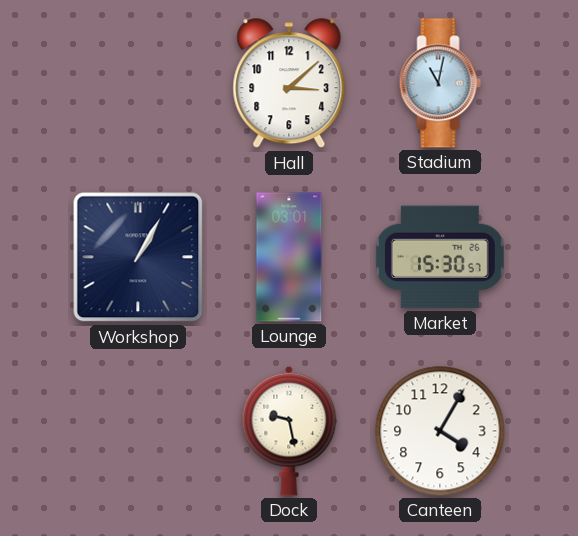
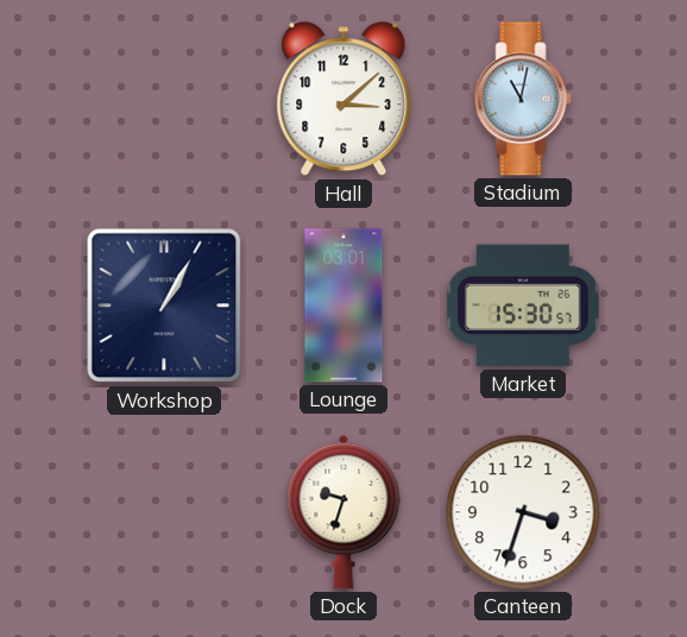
Dock: 9:28 -> 9:33 (343, 512)
Canteen: 4:05 -> 3:33 (523, 512)
